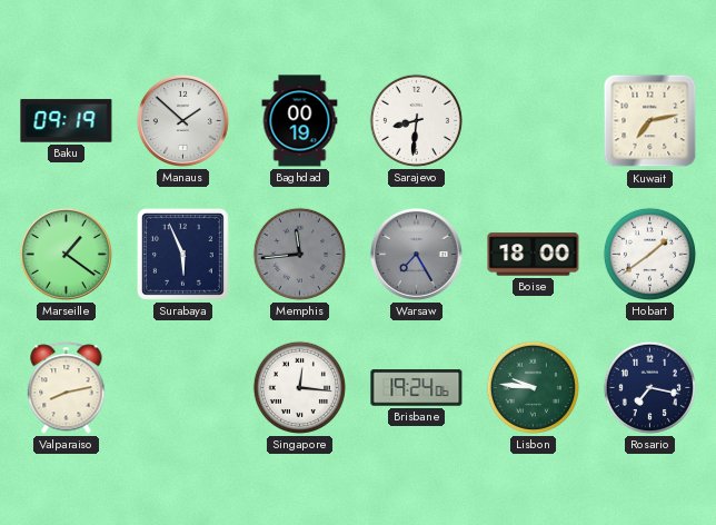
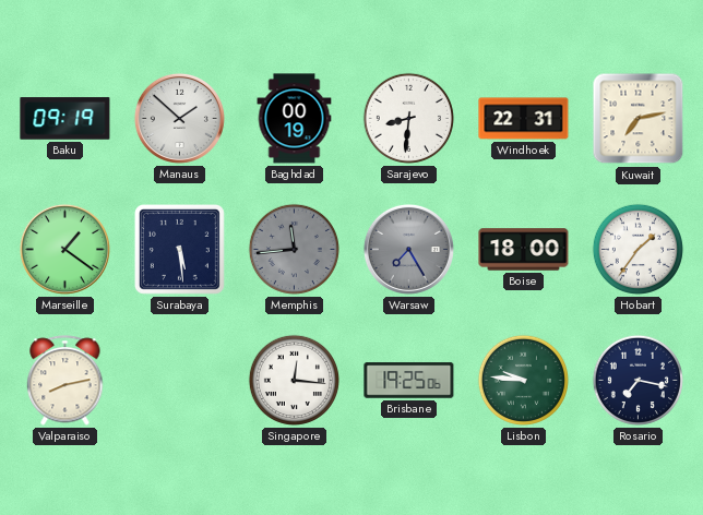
Windhoek: none -> 22:31 (524, 119)
Surabaya: 5:56 -> 5:29 (179, 249)
Hobart: 1:39 -> 1:36 (638, 249)
Brisbane: 19:24 -> 19:25 (409, 381)
